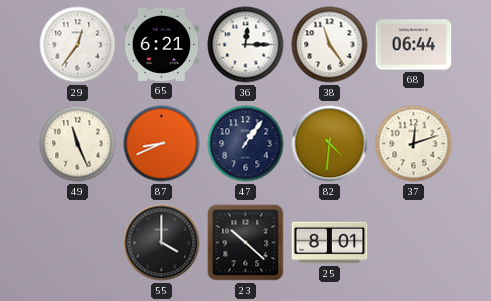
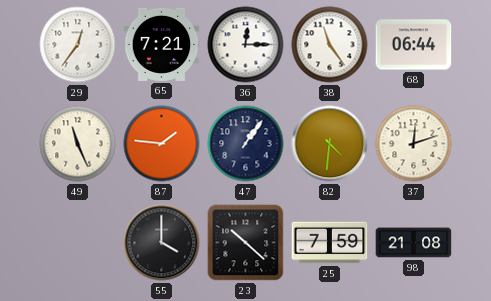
65: 6:21 -> 7:21 (162, 44)
87: 8:41 -> 1:46 (162, 144)
25: 8:01 -> 7:59 (330, 243)
98: none -> 21:08 (414, 243)
